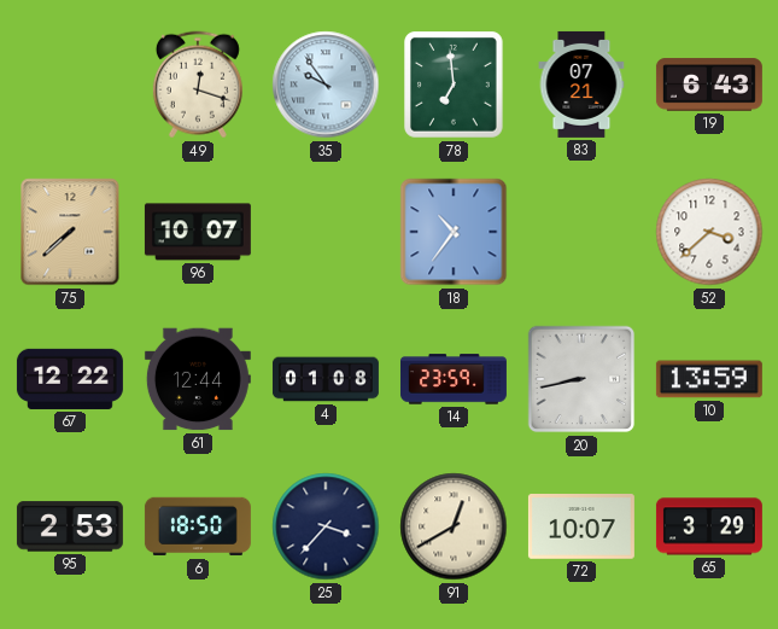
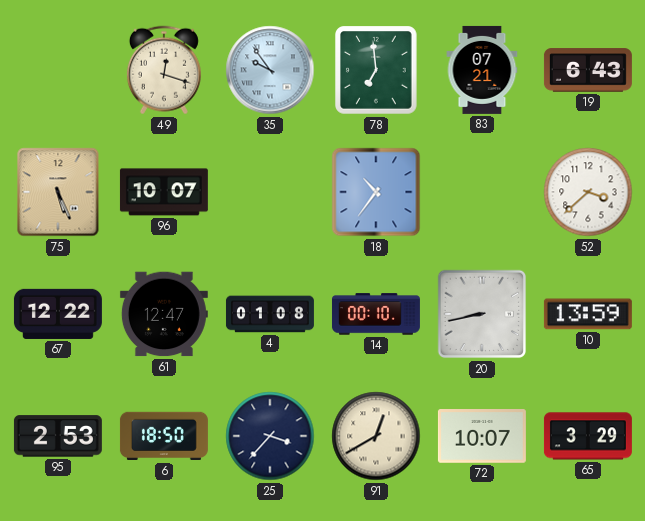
75: 7:38 -> 5:26 (58, 192)
61: 12:44 -> 12:47 (164, 314)
14: 23:59 -> 00:10 (376, 314)
